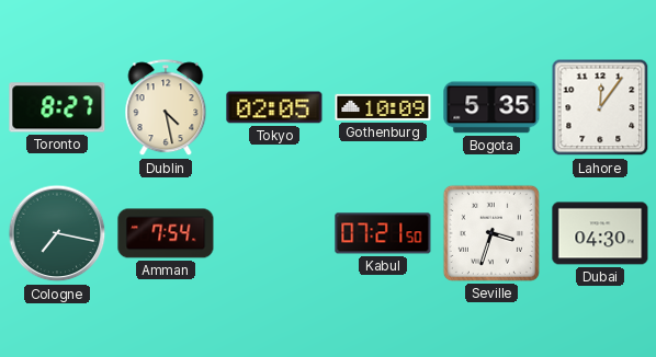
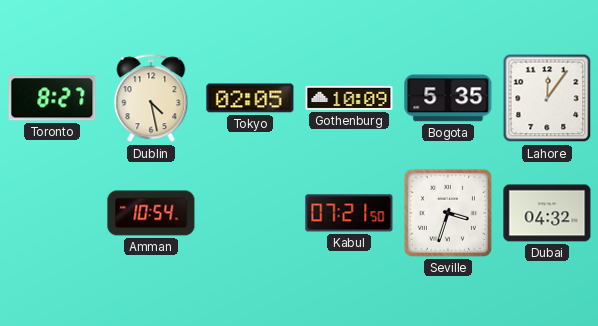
Cologne: 7:17 -> none (57, 233)
Amman: 7:54 -> 10:54 (151, 213)
Dubai: 04:30 -> 04:32 (547, 213)
